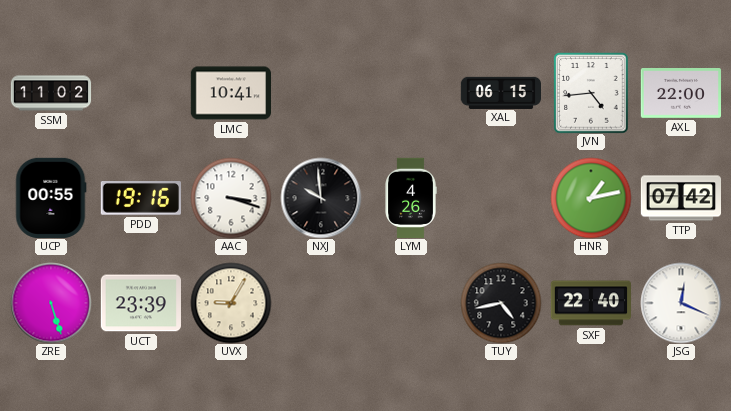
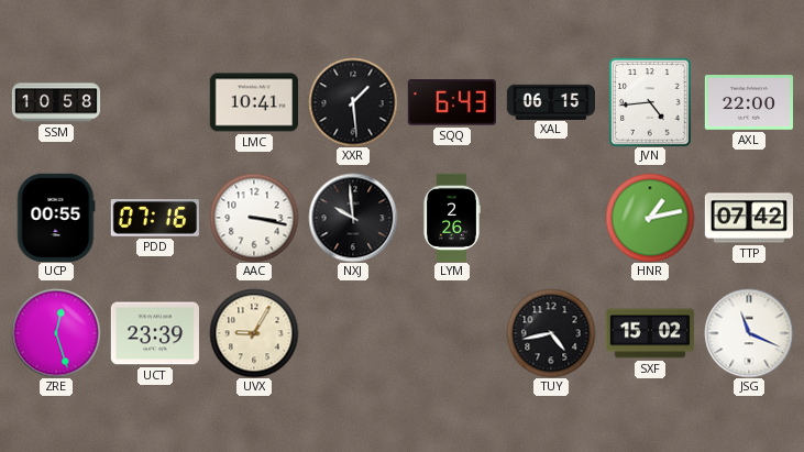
SSM: 11:02 -> 10:58 (56, 102)
XXR: none -> 1:29 (353, 102)
SQQ: none -> 6:43 (452, 102)
PDD: 19:16 -> 07:16 (155, 219)
AAC: 3:18 -> 3:17 (254, 218)
LYM: 4:26 -> 2:26 (452, 217)
ZRE: 5:27 -> 12:27 (56, 333)
SXF: 22:40 -> 15:02 (649, 333)
JSG: 12:19 -> 11:19 (749, 333)
